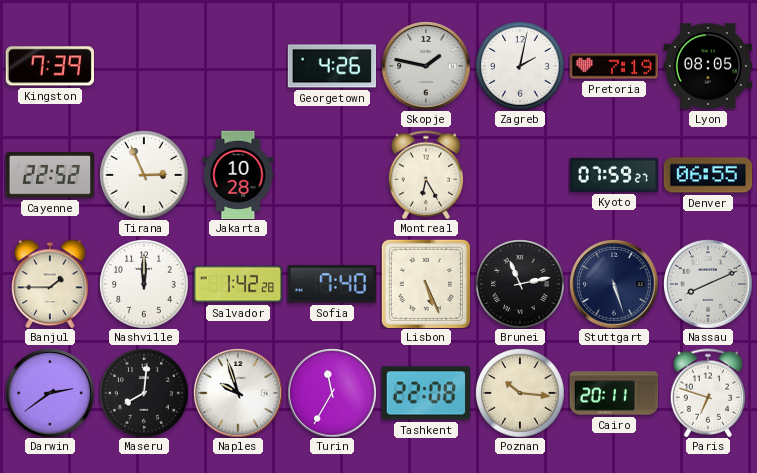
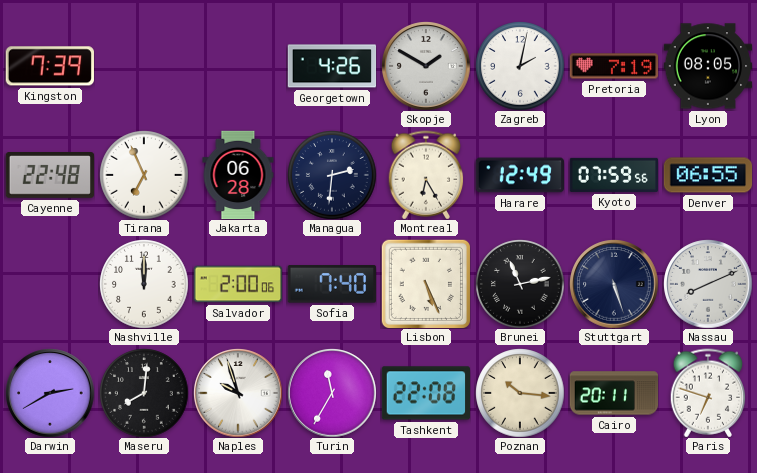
Skopje: 1:47 -> 1:50 (426, 66)
Cayenne: 22:52 -> 22:48 (50, 176)
Tirana: 2:56 -> 6:56 (144, 175)
Jakarta: 10:28 -> 06:28 (238, 175)
Managua: none -> 2:31 (332, 175)
Harare: none -> 12:49 (519, 175)
Kyoto: 07:59:27 -> 07:59:56 (613, 175)
Banjul: 1:45 -> none (50, 284)
Salvador: 1:42 -> 2:00 (238, 284)
Darwin: 2:39 -> 2:40 (50, 393)
